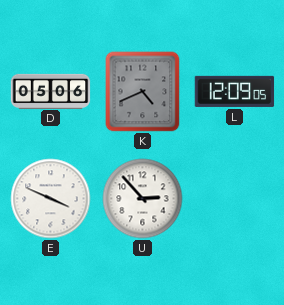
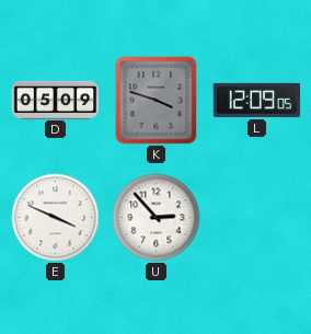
D: 05:06 -> 05:09 (56, 100)
K: 4:41 -> 3:48 (157, 101)
